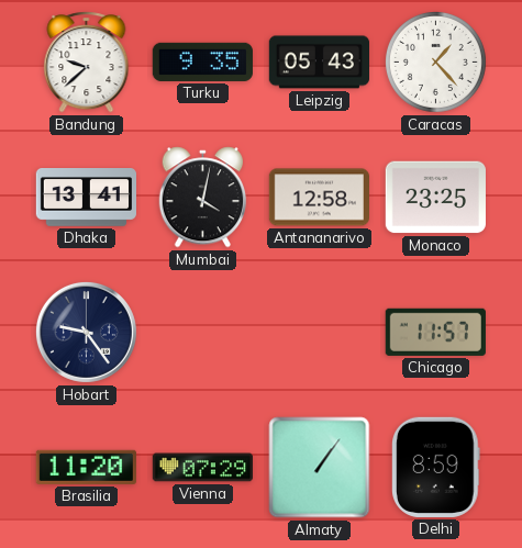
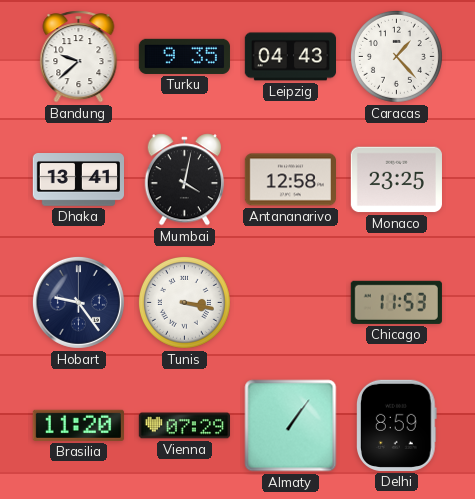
Leipzig: 05:43 -> 04:43 (290, 57)
Tunis: none -> 3:17 (184, 302)
Chicago: 11:57 -> 11:53 (396, 302)
